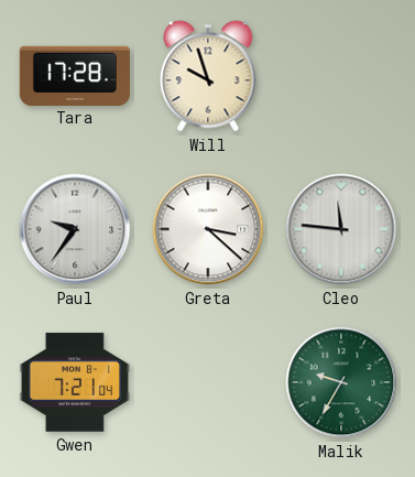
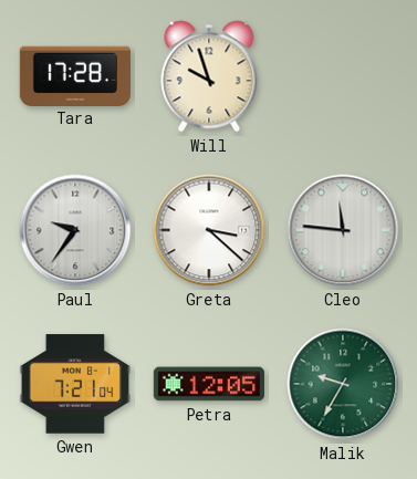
Petra: none -> 12:05 (209, 384)
